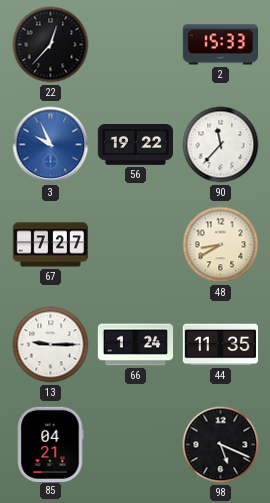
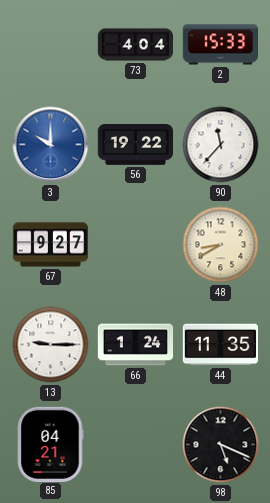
22: 12:37 -> none (51, 45)
73: none -> 4:04 (136, 45)
3: 9:56 -> 10:00 (51, 145)
67: 7:27 -> 9:27 (51, 245)
